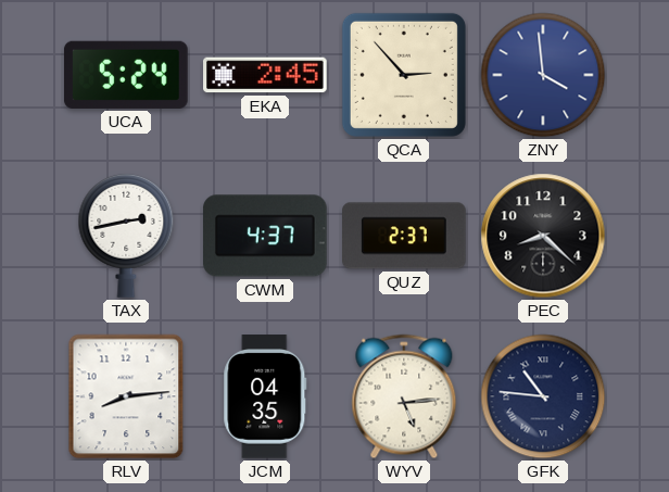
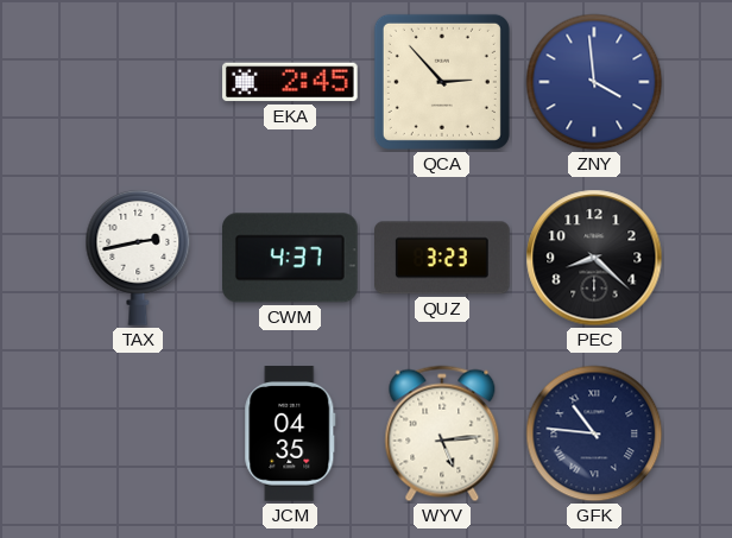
UCA: 5:24 -> none (126, 75)
QUZ: 2:37 -> 3:23 (443, 258)
RLV: 8:14 -> none (126, 396)
